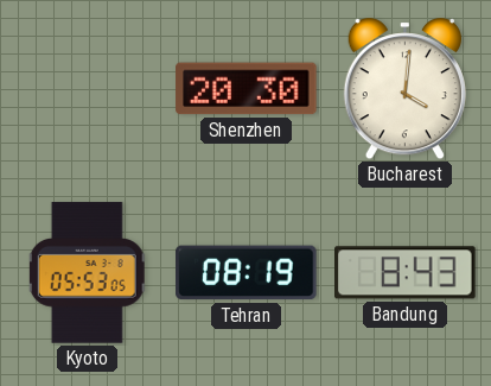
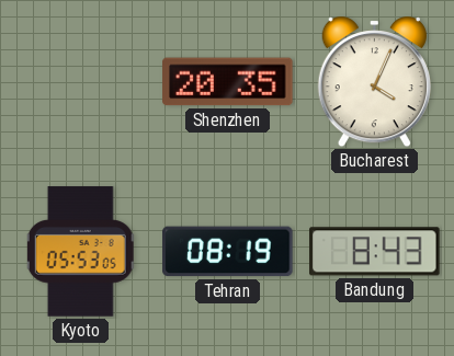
Shenzhen: 20:30 -> 20:35 (228, 82)
Bucharest: 4:01 -> 4:04 (374, 82)
